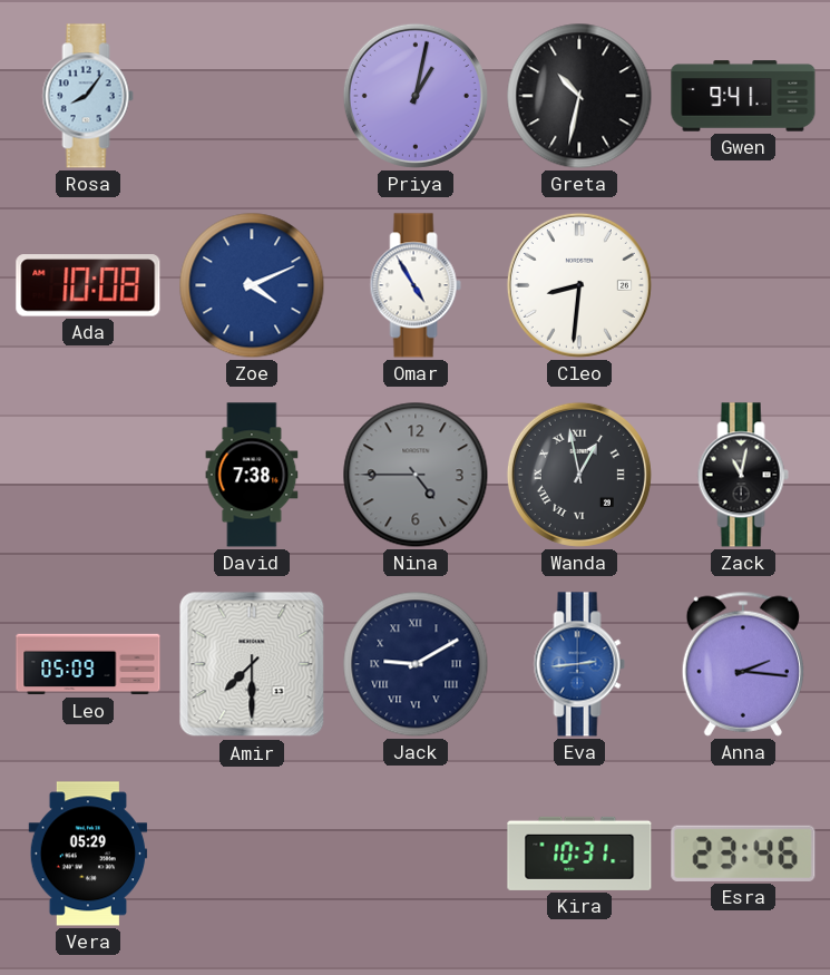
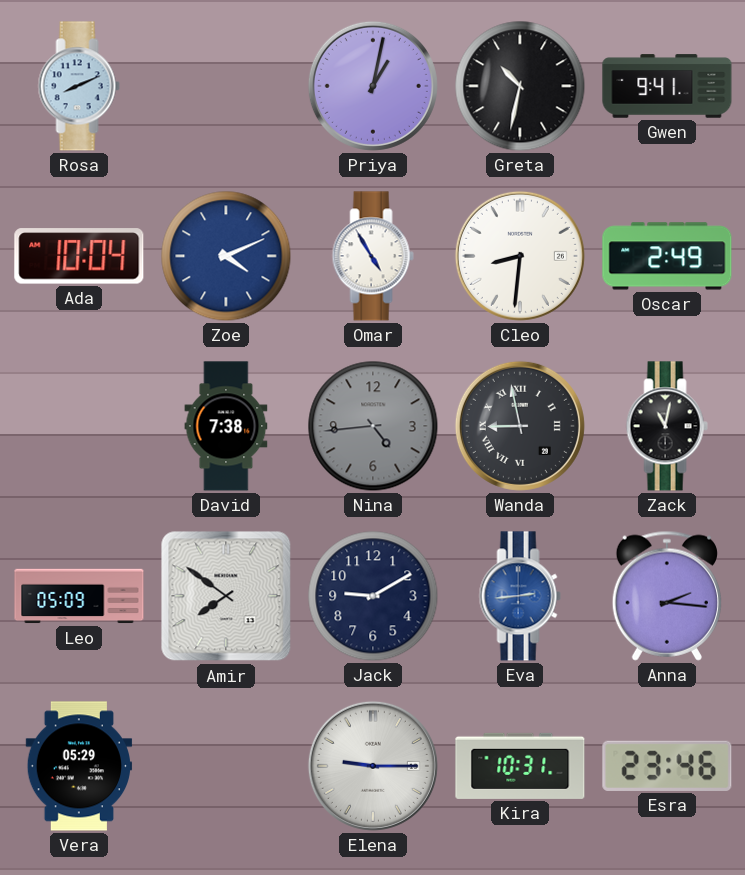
Rosa: 8:06 -> 8:11 (79, 86)
Ada: 10:08 -> 10:04 (79, 256)
Oscar: none -> 2:49 (667, 256)
Nina: 4:45 -> 4:44 (373, 426)
Wanda: 12:58 -> 8:58 (520, 426)
Amir: 7:30 -> 7:51 (226, 596)
Jack numerals: Roman -> Arabic (373, 596)
Elena: none -> 9:15 (373, 766)
